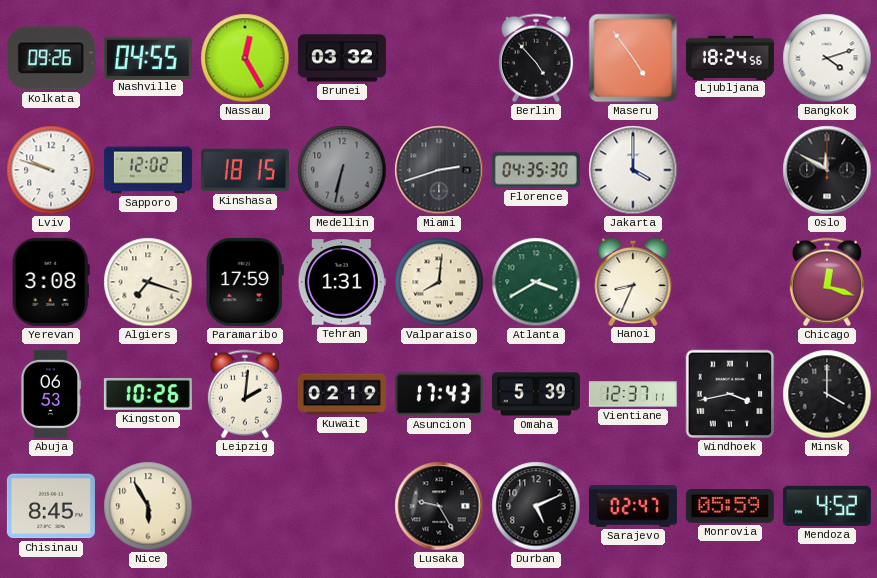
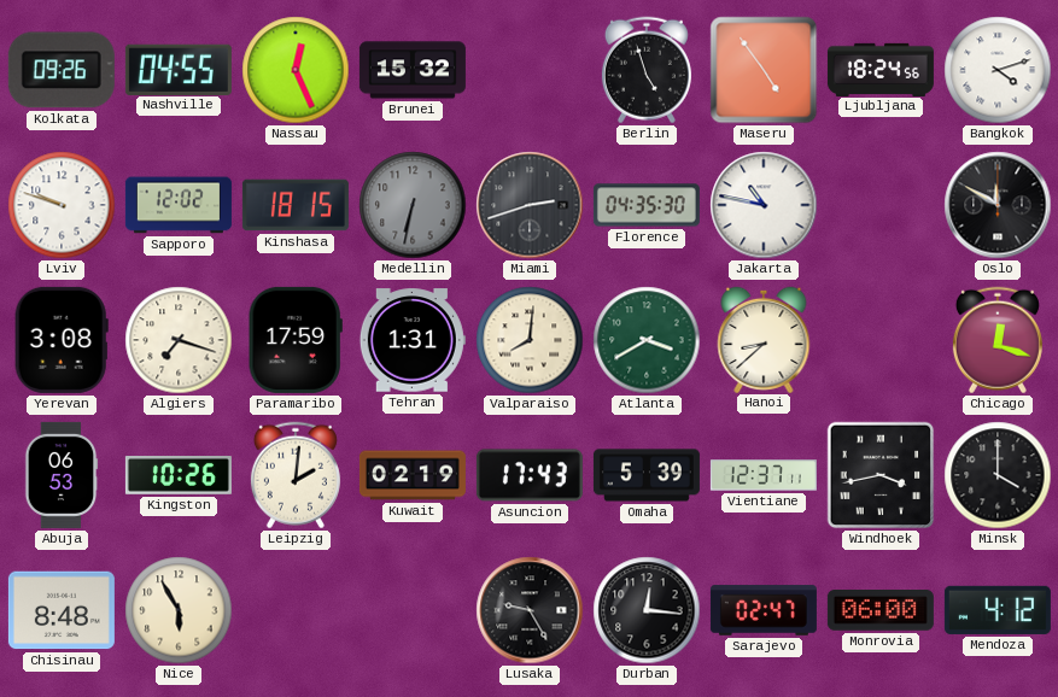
Nassau: 12:25 -> 12:26 (296, 70)
Brunei: 03:32 -> 15:32 (413, 70)
Berlin: 4:53 -> 4:57 (647, 70)
Jakarta: 4:00 -> 10:47 (764, 205)
Hanoi: 8:34 -> 8:38 (764, 339)
Chisinau: 8:45 -> 8:48 (62, 610)
Durban: 5:11 -> 12:16 (647, 610)
Monrovia: 05:59 -> 06:00 (881, 611)
Mendoza: 4:52 -> 4:12 (998, 610)
